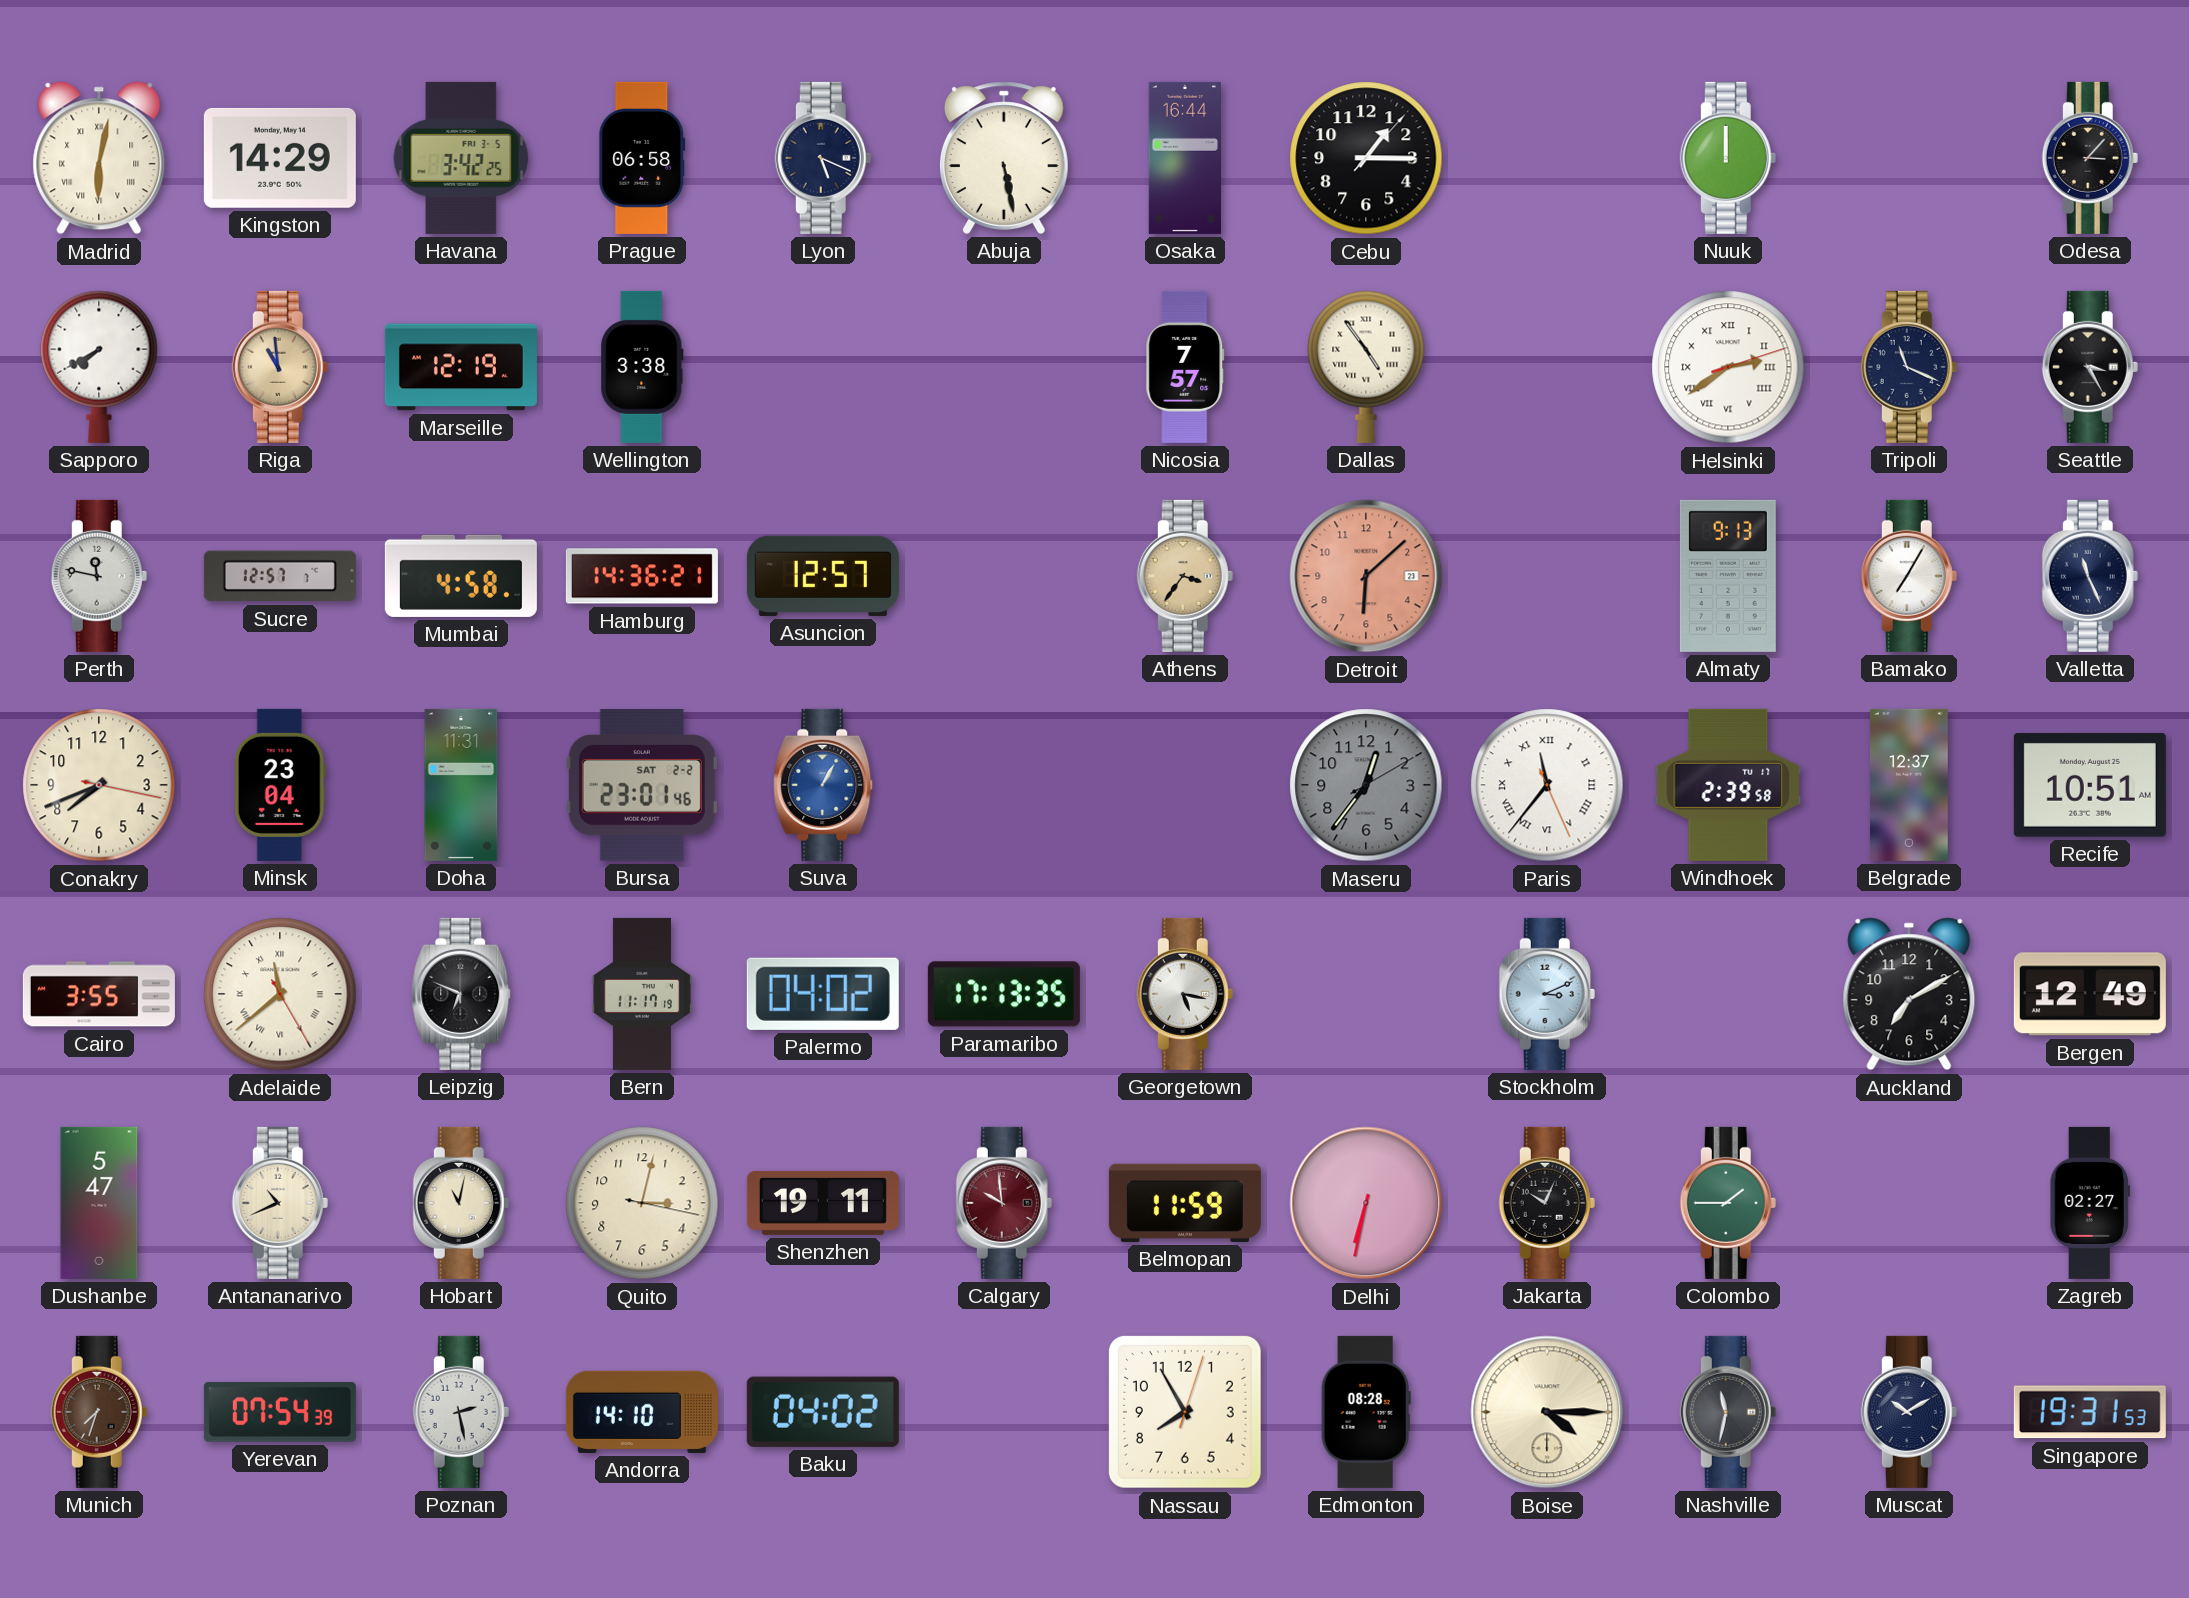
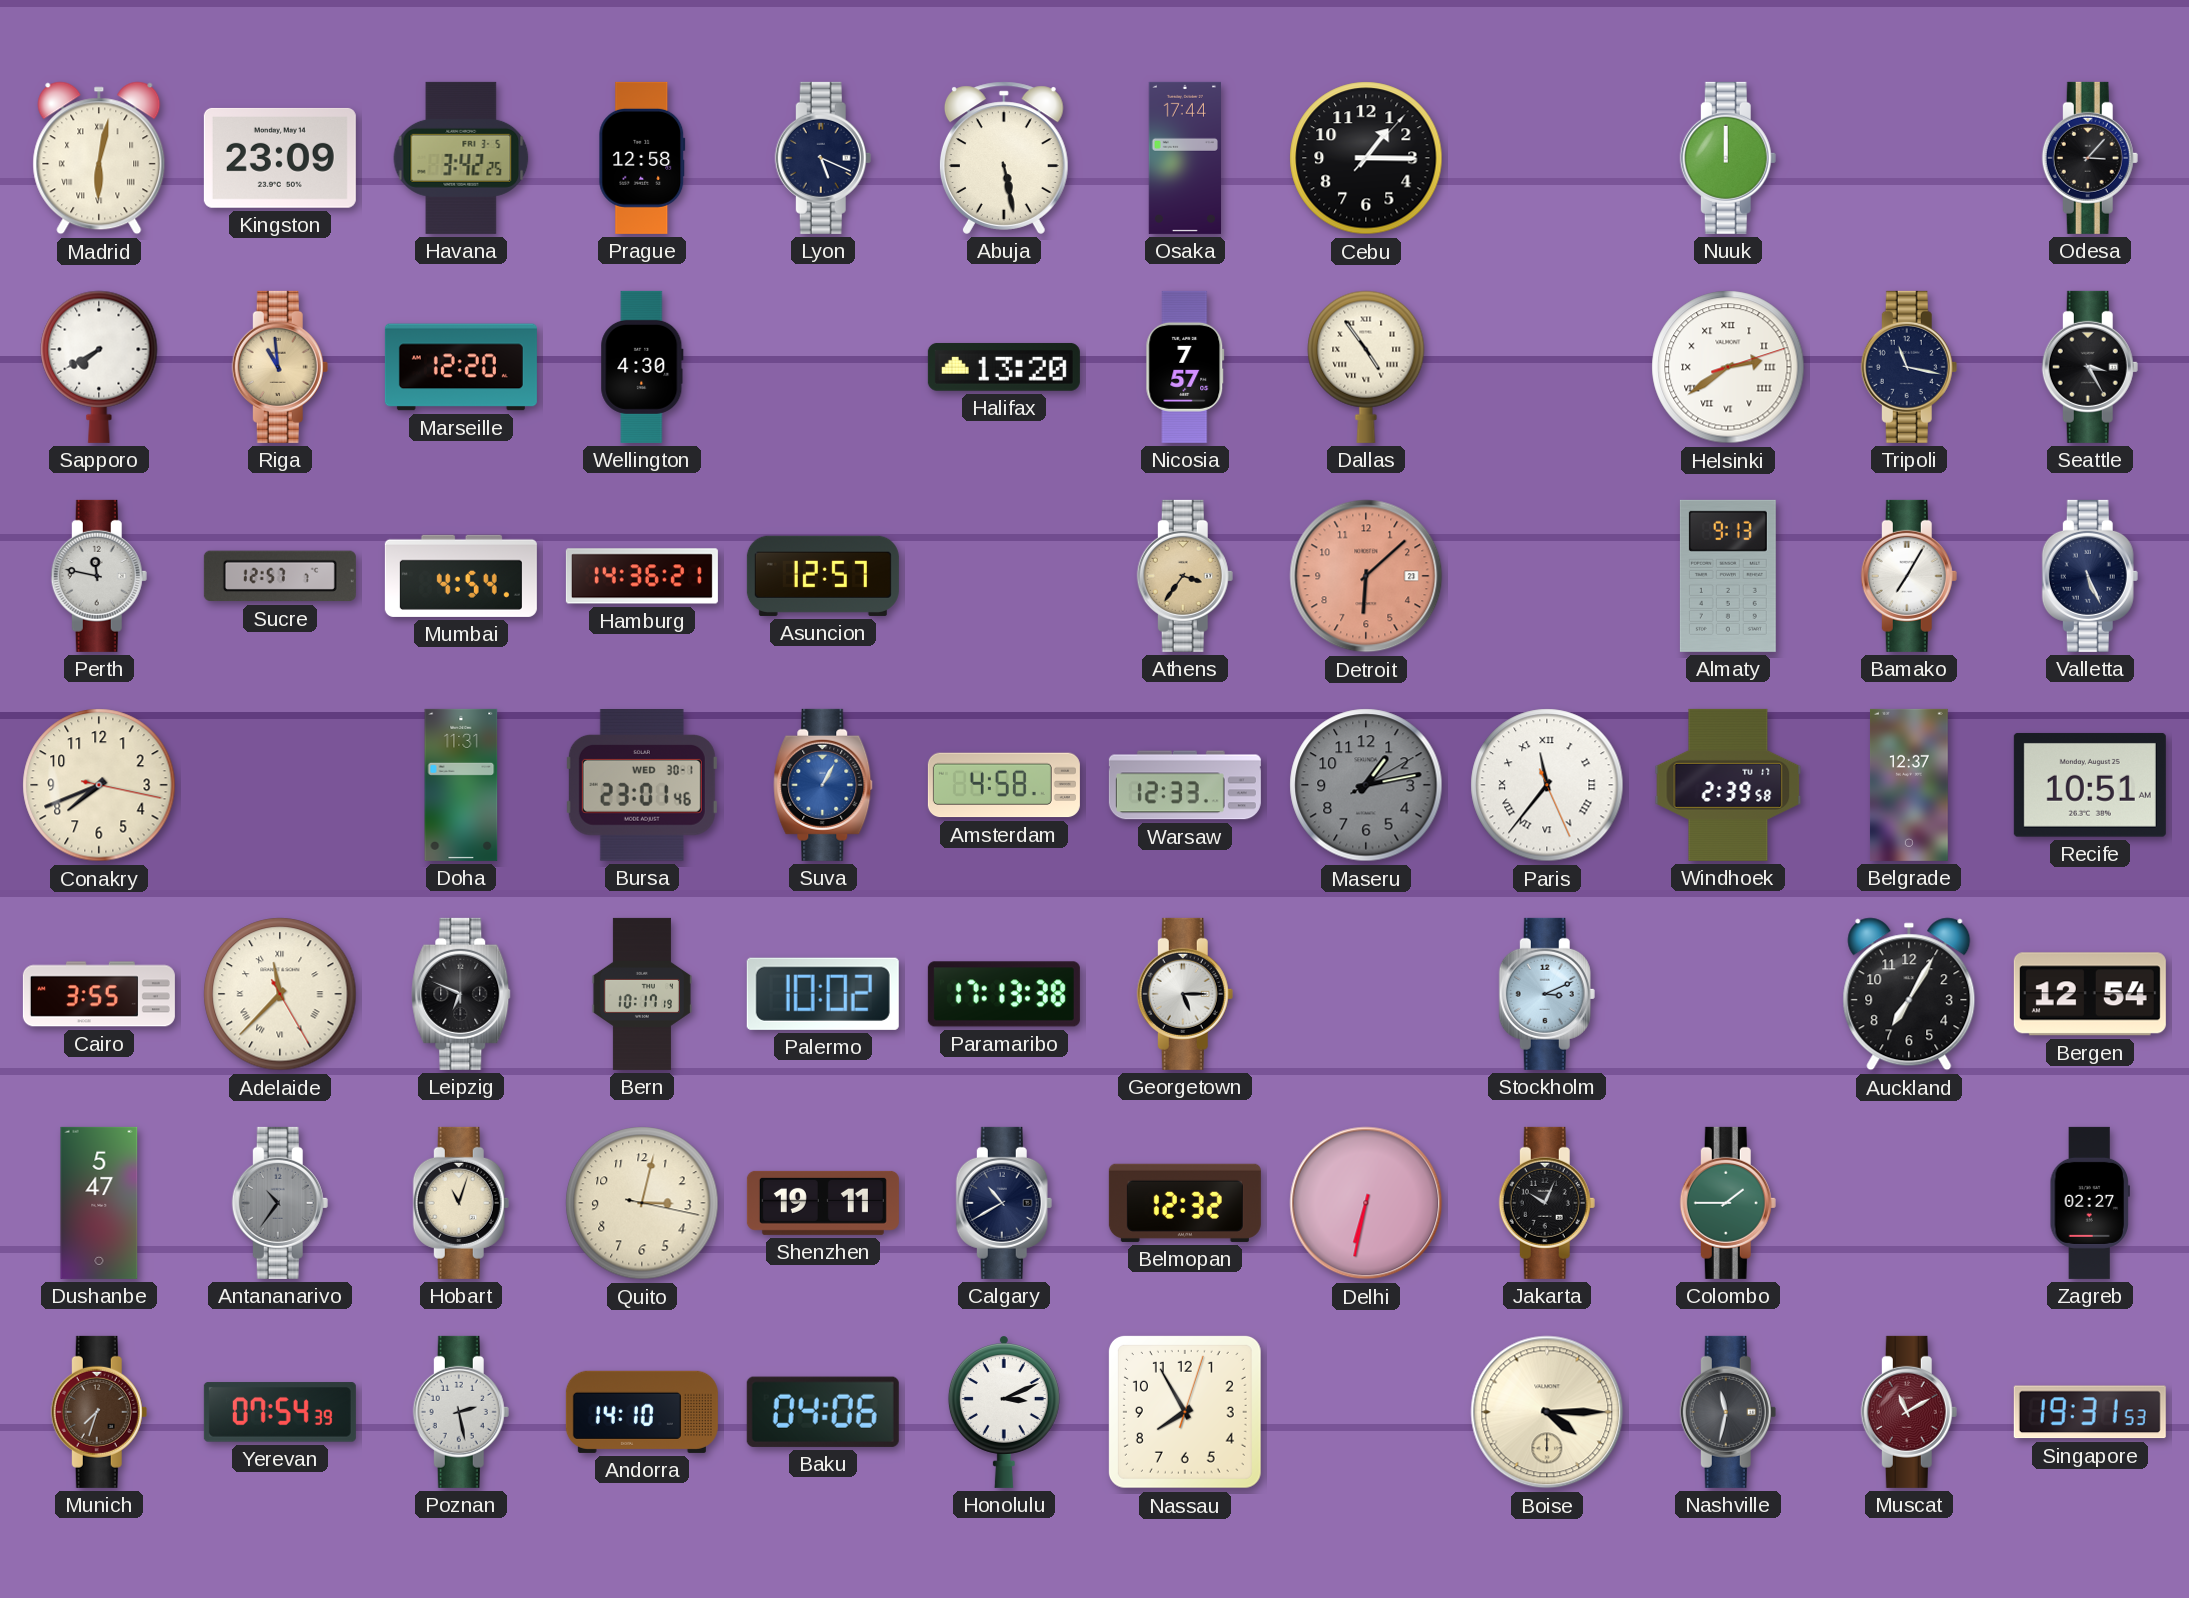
Kingston: 14:29 -> 23:09 (280, 158)
Prague: 06:58 -> 12:58 (642, 158)
Osaka: 16:44 -> 17:44 (1185, 158)
Marseille: 12:19 -> 12:20 (461, 367)
Wellington: 3:38 -> 4:30 (642, 367)
Halifax: none -> 13:20 (1004, 367)
Tripoli: 11:19 -> 11:17 (1909, 367)
Mumbai: 4:58 -> 4:54 (461, 576)
Valletta: 11:26 -> 5:26 (2090, 576)
Minsk: 23:04 -> none (280, 785)
Bursa date: SAT 2-2 -> WED 30-1 (642, 786)
Amsterdam: none -> 4:58 (1004, 785)
Warsaw: none -> 12:33 (1185, 785)
Maseru: 12:36 -> 1:13 (1366, 785)
Adelaide: 11:38 -> 11:37 (280, 994)
Bern: 11:17 -> 10:17 (642, 994)
Palermo: 04:02 -> 10:02 (823, 994)
Paramaribo: 17:13:35 -> 17:13:38 (1004, 994)
Georgetown: 5:17 -> 5:15 (1185, 994)
Auckland: 7:10 -> 7:05 (1909, 994)
Bergen: 12:49 -> 12:54 (2090, 994)
Antananarivo: 10:41 -> 10:36 (280, 1203)
Antananarivo dial: cream -> grey (280, 1203)
Hobart: 11:02 -> 11:03 (461, 1203)
Calgary: 9:59 -> 10:40 (1004, 1203)
Calgary dial: burgundy -> navy (1004, 1203)
Belmopan: 11:59 -> 12:32 (1185, 1203)
Baku: 04:02 -> 04:06 (823, 1412)
Honolulu: none -> 3:11 (1004, 1412)
Edmonton: 08:28 -> none (1366, 1412)
Muscat: 10:10 -> 11:10 (1909, 1412)
Muscat dial: navy -> burgundy (1909, 1412)
